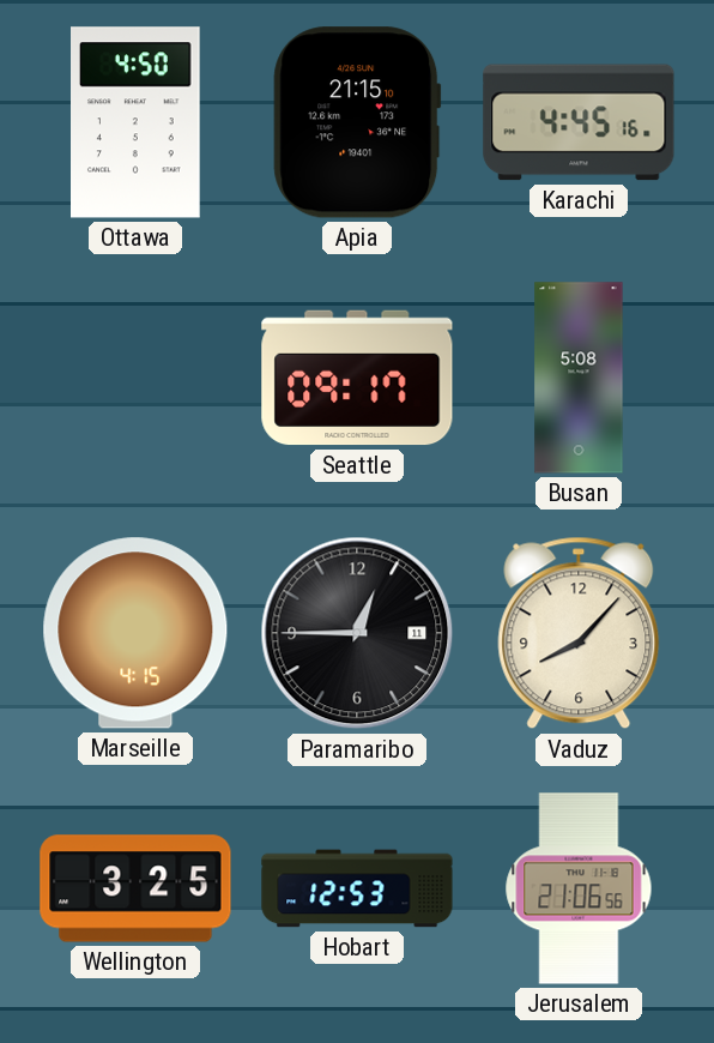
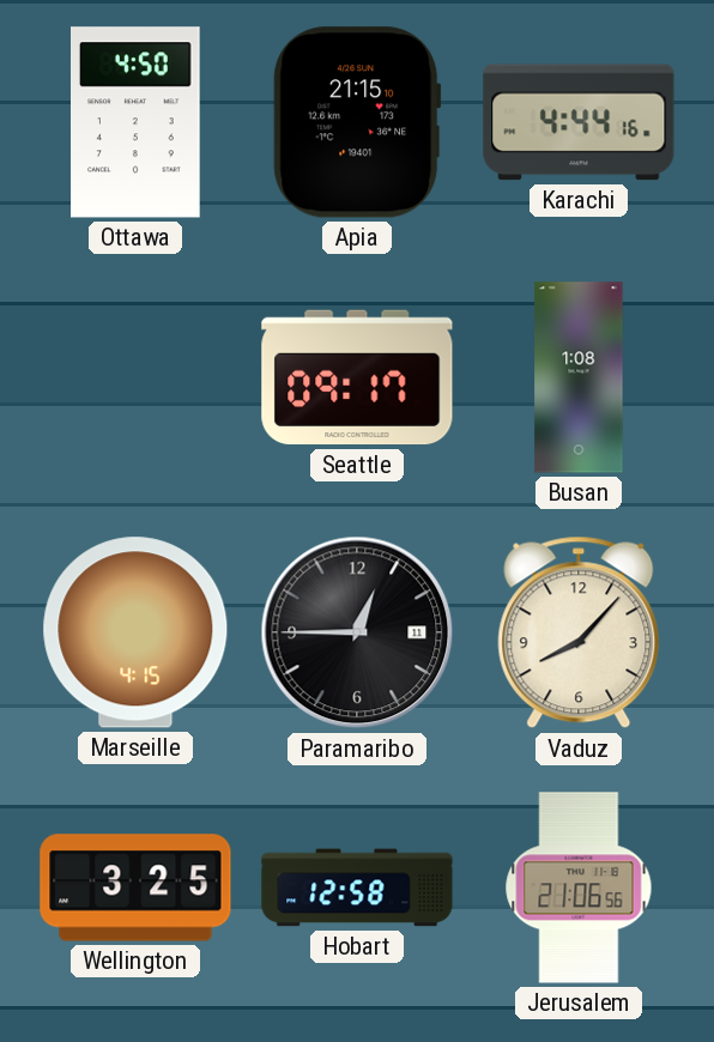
Karachi: 4:45 -> 4:44 (579, 122)
Busan: 5:08 -> 1:08 (579, 377)
Hobart: 12:53 -> 12:58 (357, 887)
